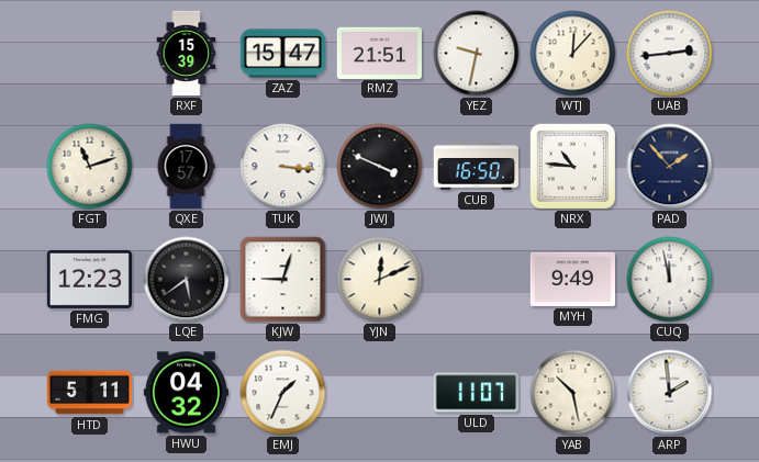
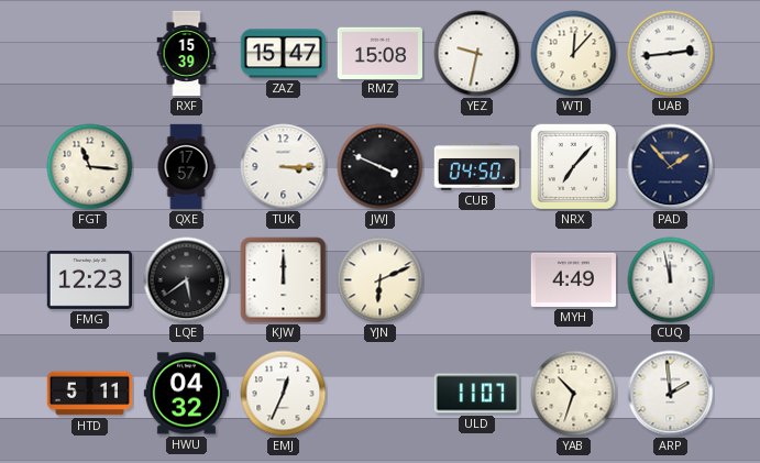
RMZ: 21:51 -> 15:08 (379, 53)
FGT: 11:12 -> 11:16 (90, 167)
TUK: 3:16 -> 3:15 (284, 167)
CUB: 16:50 -> 04:50 (476, 167)
NRX: 10:46 -> 7:07 (574, 167)
KJW: 9:03 -> 12:00 (284, 280)
YJN: 12:11 -> 6:11 (381, 280)
MYH: 9:49 -> 4:49 (573, 279)
EMJ: 1:34 -> 12:34 (284, 394)
YAB: 10:28 -> 10:33 (574, 394)
